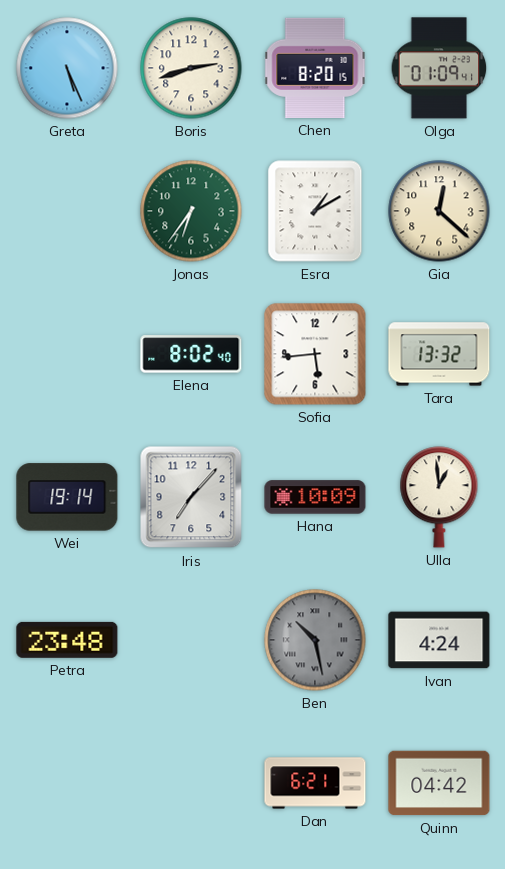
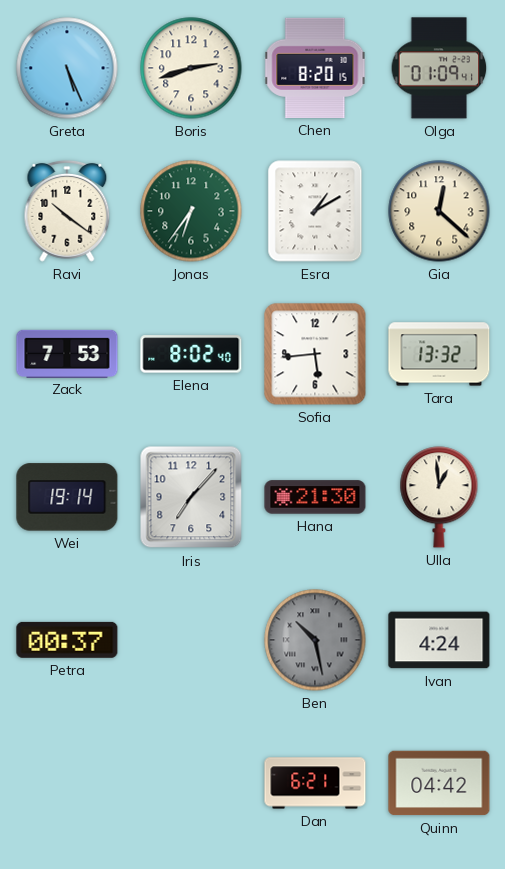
Ravi: none -> 10:21 (67, 211)
Zack: none -> 7:53 (67, 353)
Hana: 10:09 -> 21:30 (315, 497)
Petra: 23:48 -> 00:37 (67, 640)
